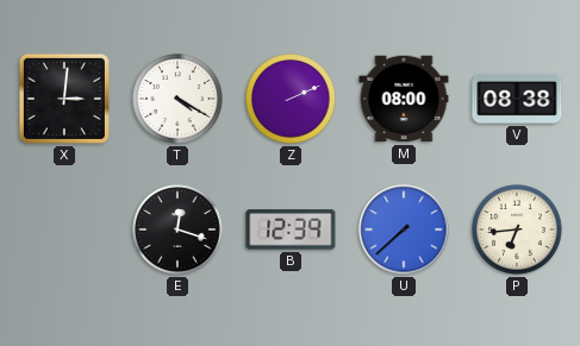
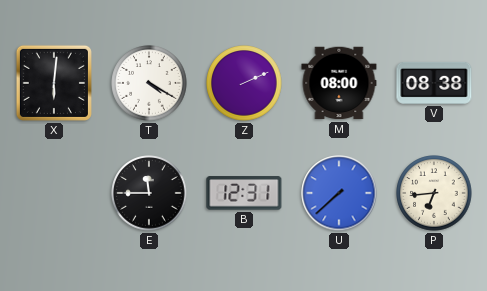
X: 3:01 -> 6:01 (54, 83)
E: 12:18 -> 11:45 (149, 193)
B: 12:39 -> 12:31 (244, 193)
